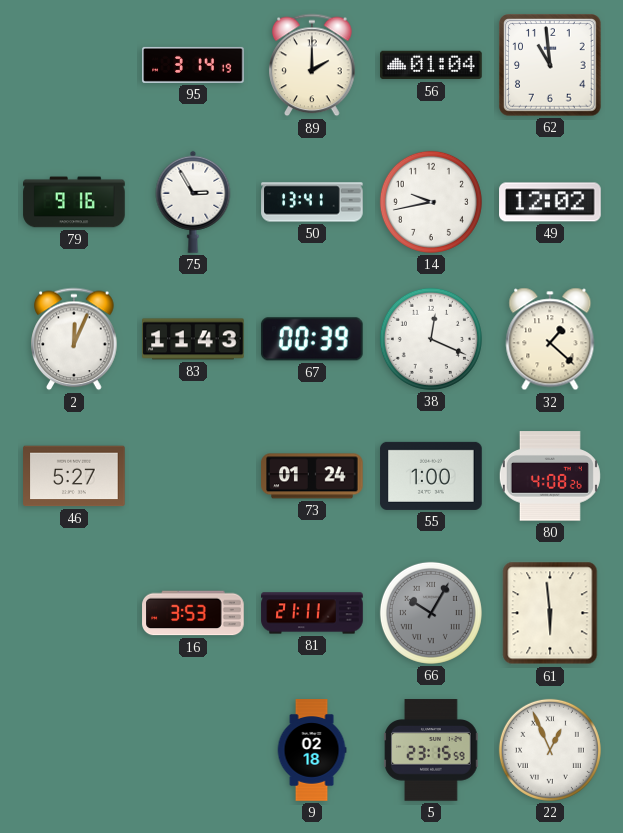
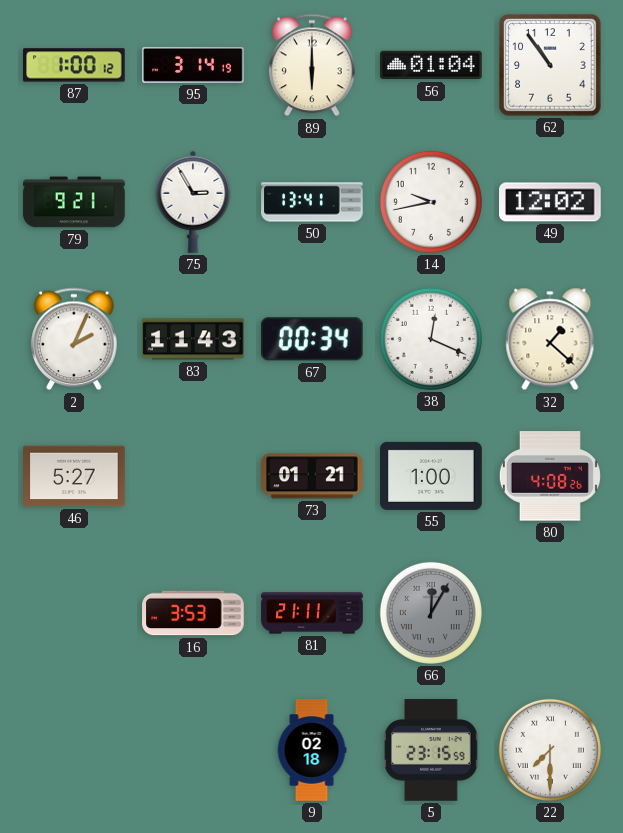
87: none -> 1:00 (74, 65)
89: 2:00 -> 6:00 (312, 65)
62: 10:59 -> 10:54 (550, 65)
79: 9:16 -> 9:21 (74, 202)
2: 12:04 -> 2:04 (74, 339)
67: 00:39 -> 00:34 (312, 339)
73: 01:24 -> 01:21 (312, 476)
66: 10:05 -> 12:05 (431, 613)
61: 5:59 -> none (550, 613)
22: 12:56 -> 7:30 (550, 750)
